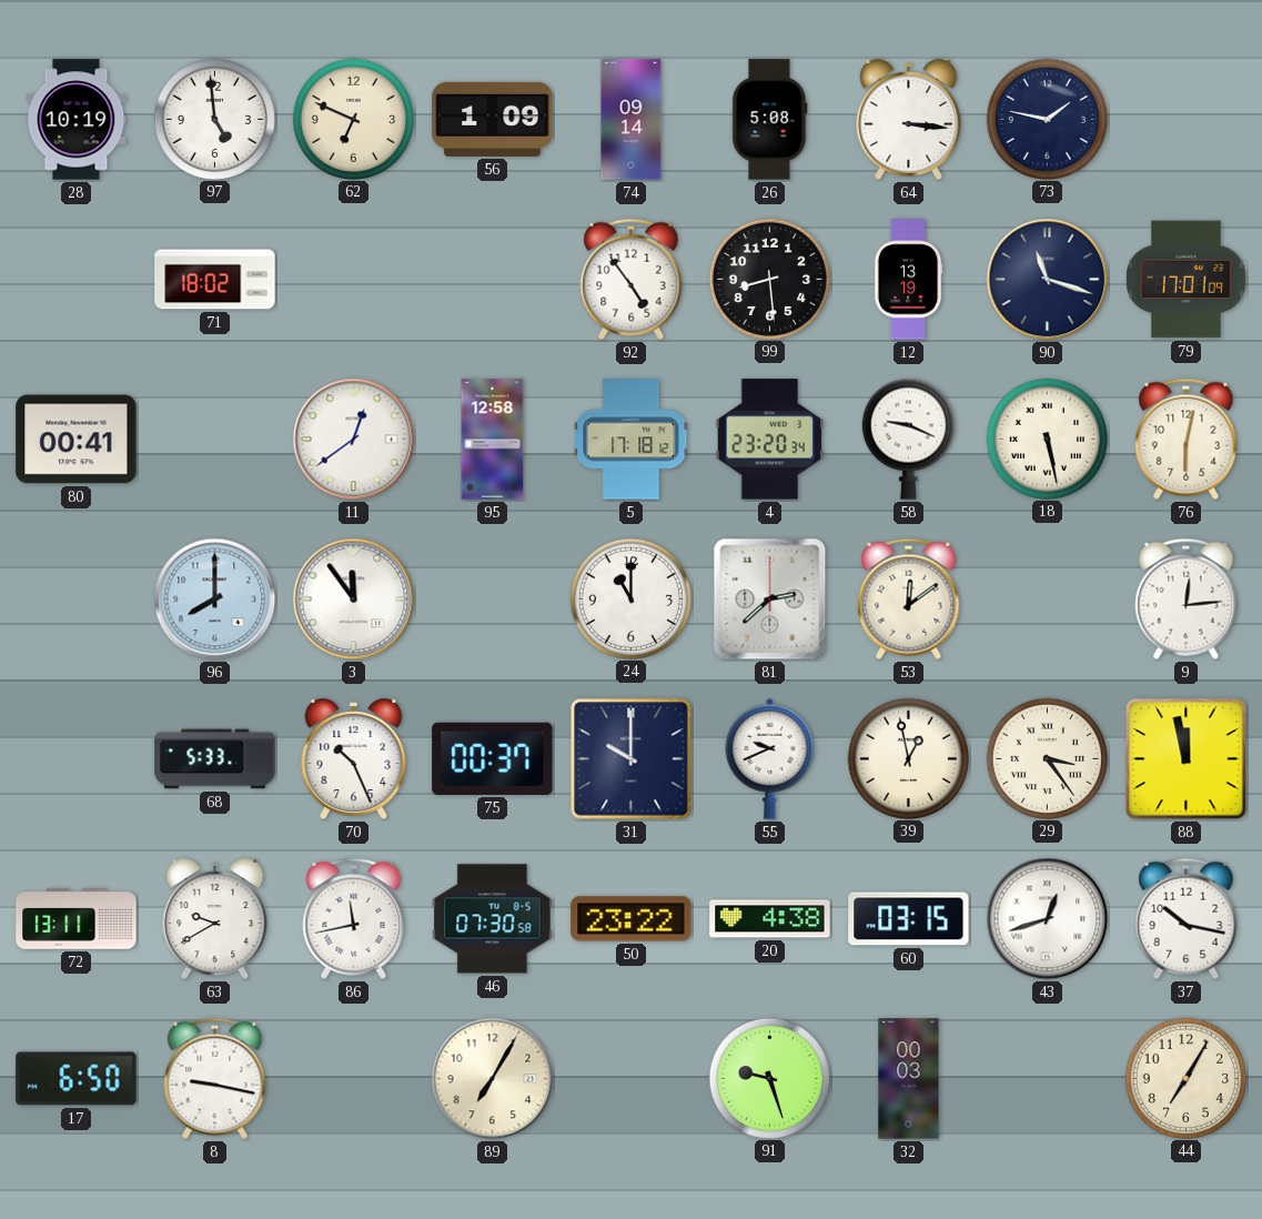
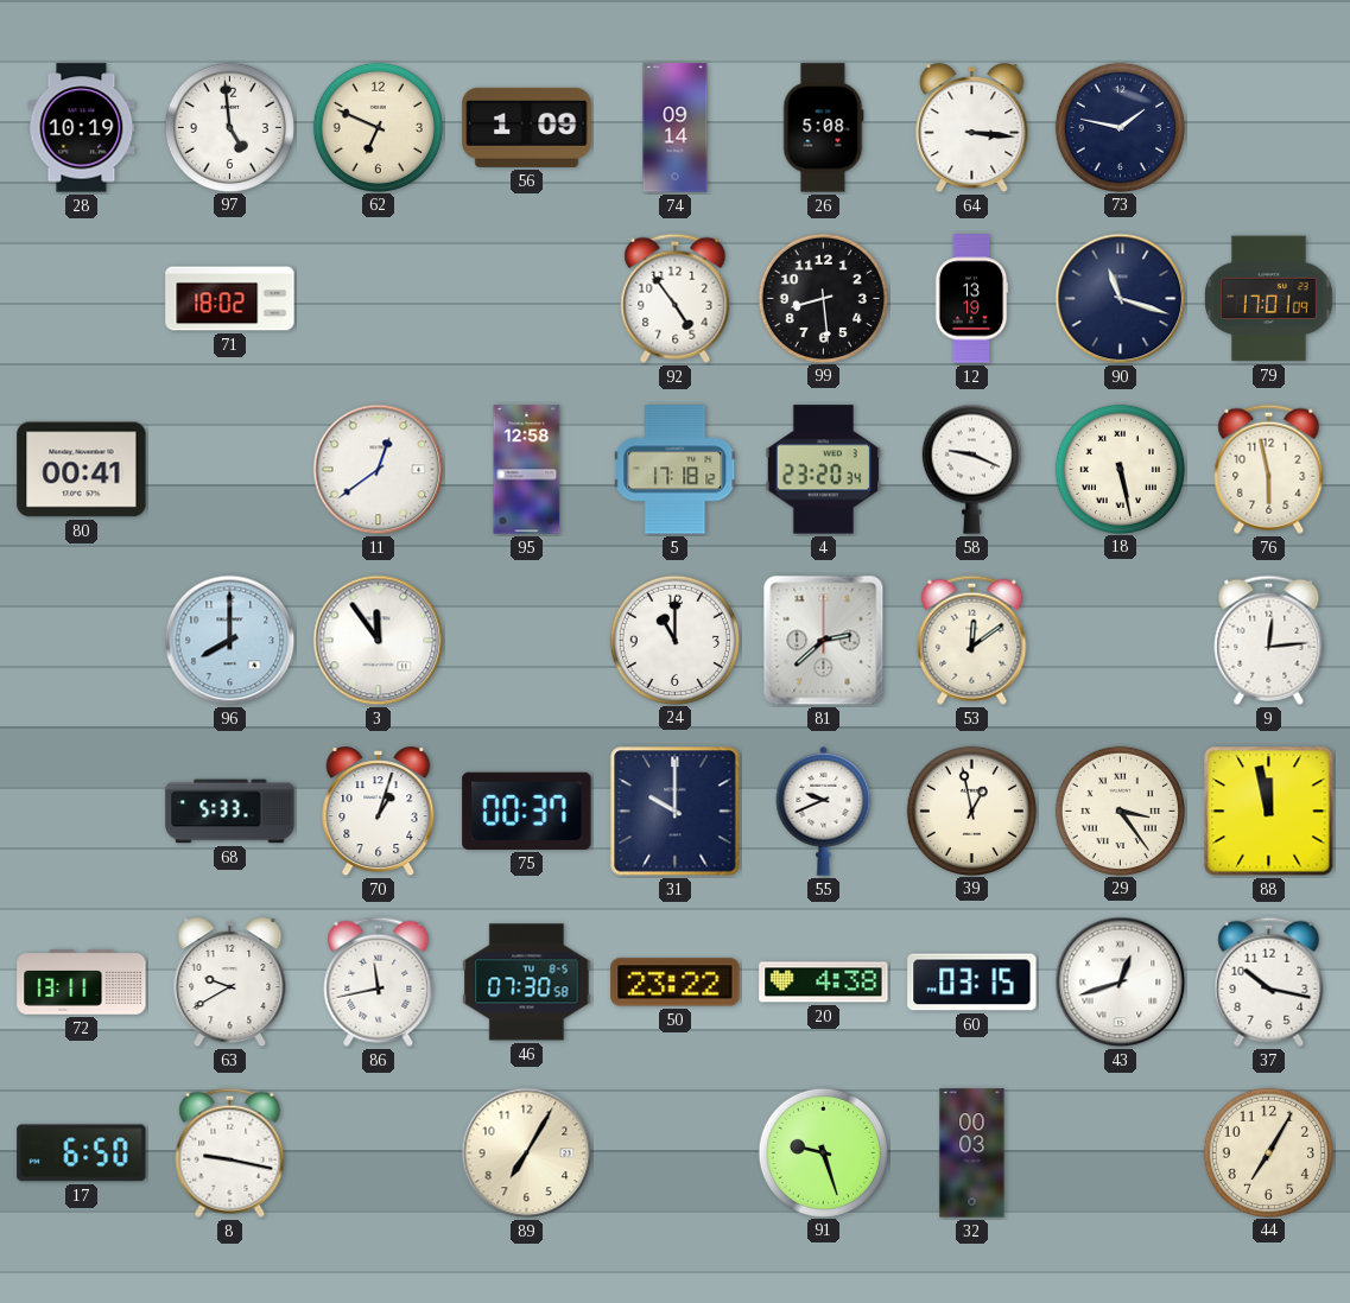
76: 6:02 -> 5:58 (1269, 469)
70: 10:26 -> 1:03 (379, 812)
